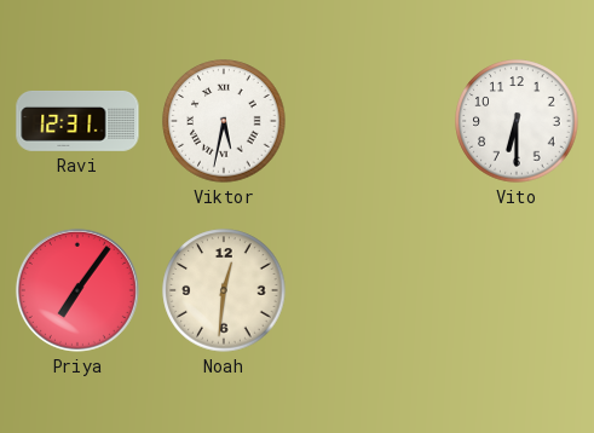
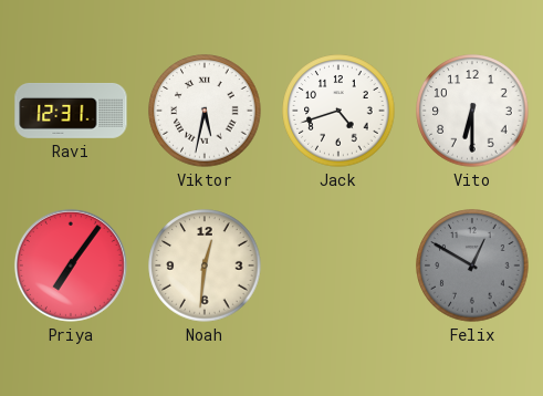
Jack: none -> 4:42 (338, 111)
Felix: none -> 12:50 (472, 265)
